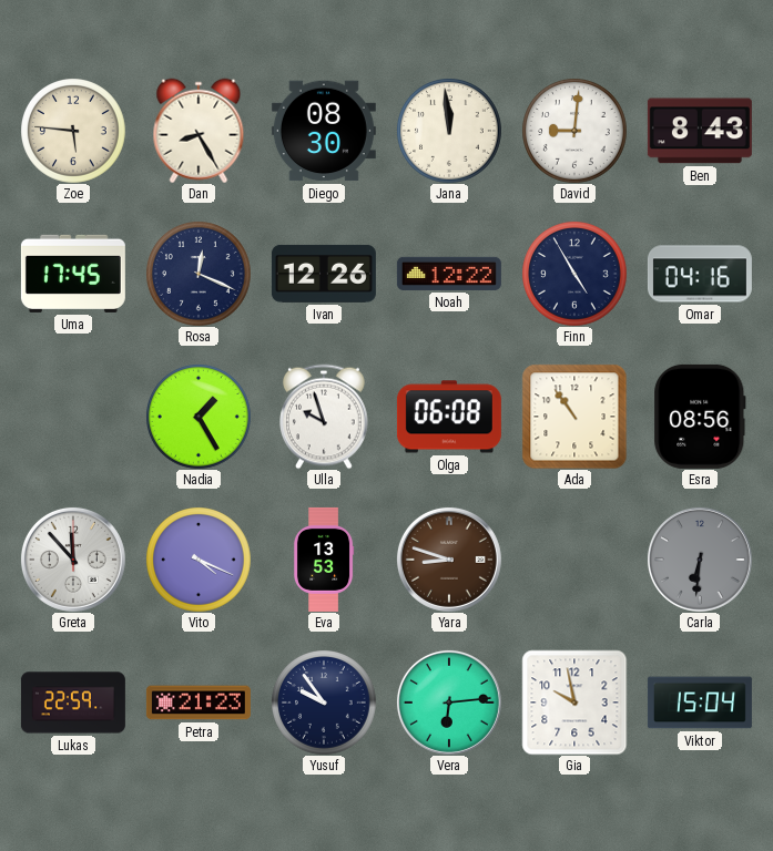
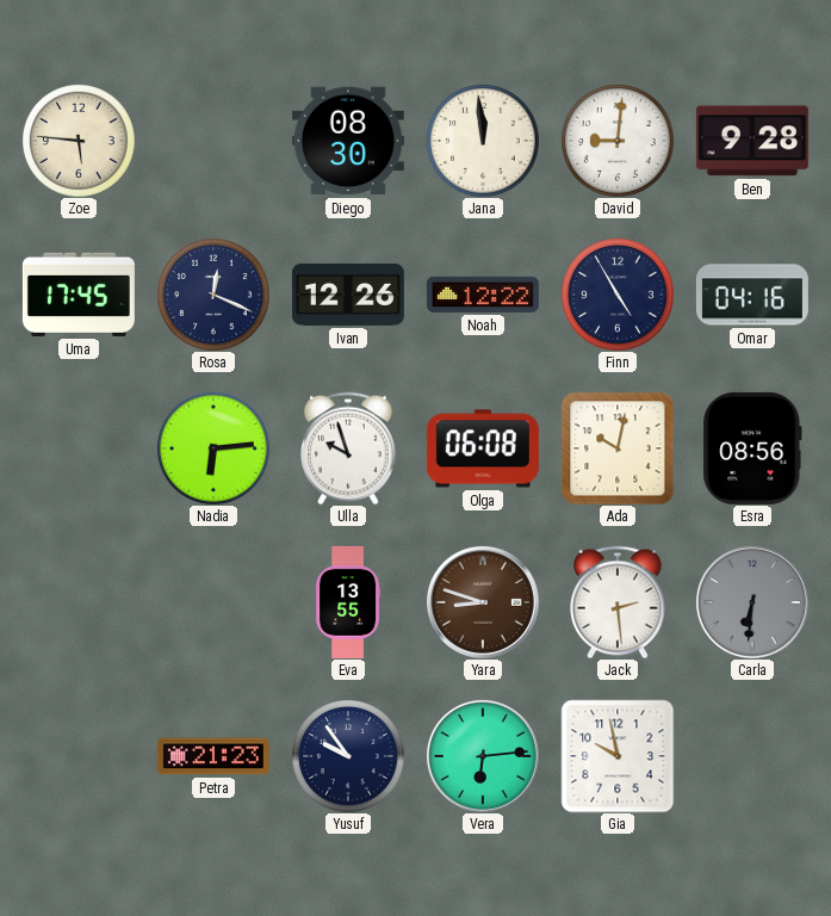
Dan: 8:25 -> none (199, 131)
Ben: 8:43 -> 9:28 (752, 141)
Nadia: 1:25 -> 6:14 (213, 448)
Ada: 10:54 -> 10:02 (618, 448)
Greta: 11:53 -> none (73, 560)
Vito: 4:19 -> none (199, 560)
Eva: 13:53 -> 13:55 (348, 602)
Jack: none -> 2:29 (619, 602)
Lukas: 22:59 -> none (73, 703)
Viktor: 15:04 -> none (700, 703)
